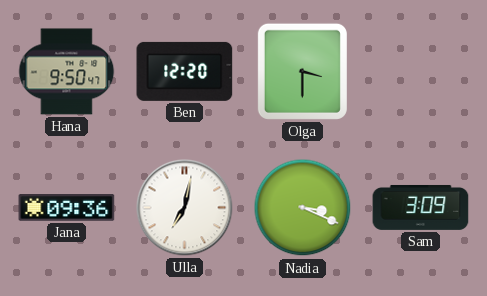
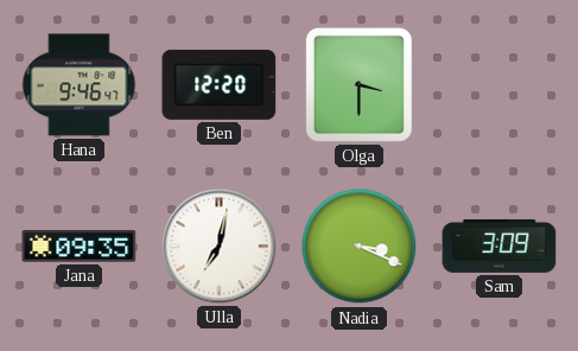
Hana: 9:50 -> 9:46 (80, 85)
Jana: 09:36 -> 09:35 (80, 247)
